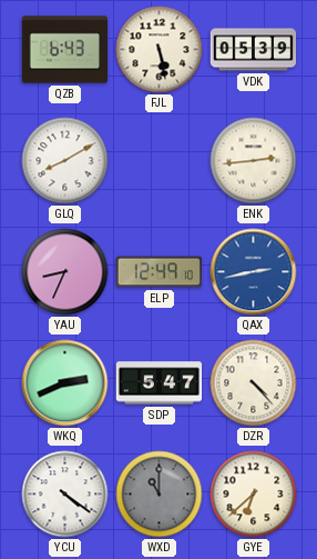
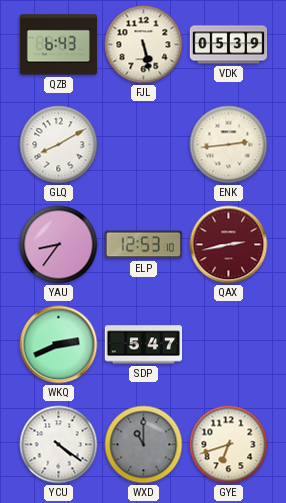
YAU: 8:34 -> 8:36 (59, 245)
ELP: 12:49 -> 12:53 (143, 245)
QAX dial: blue -> burgundy (229, 245)
DZR: 4:23 -> none (254, 383)
GYE: 6:38 -> 6:42 (229, 445)
